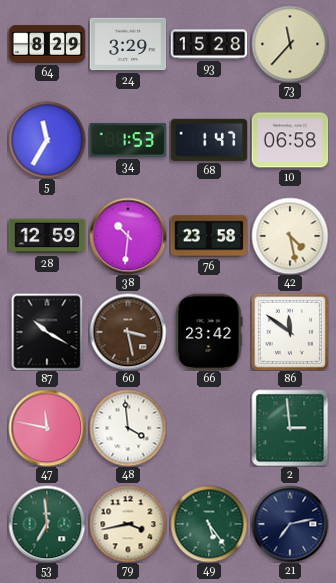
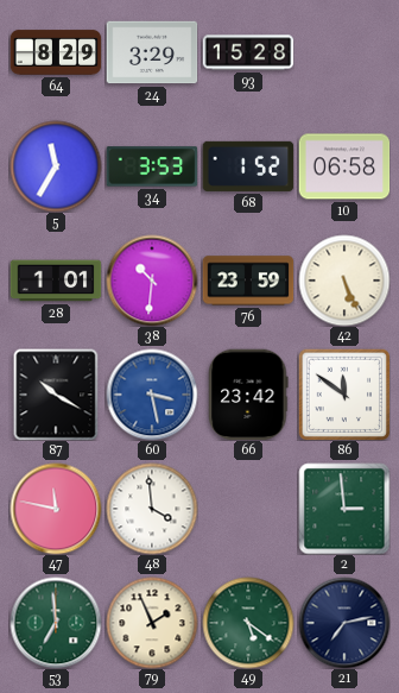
73: 11:37 -> none (290, 44)
34: 1:53 -> 3:53 (152, 166)
68: 1:47 -> 1:52 (248, 166)
28: 12:59 -> 1:01 (56, 281)
76: 23:58 -> 23:59 (248, 281)
42: 4:28 -> 5:26 (344, 281)
60 dial: brown -> blue (152, 395)
79: 3:43 -> 1:56 (152, 623)
49: 5:24 -> 5:21 (248, 623)
